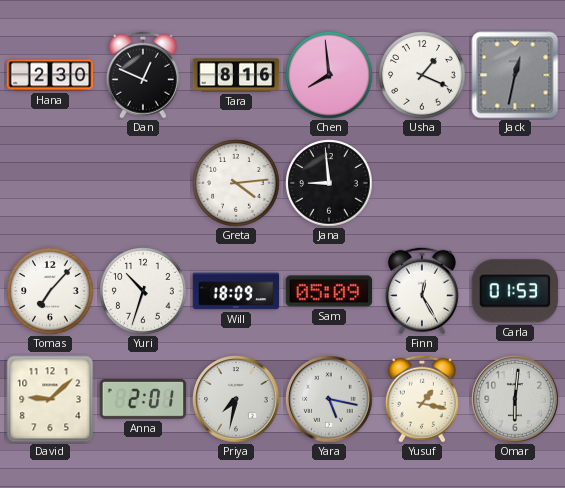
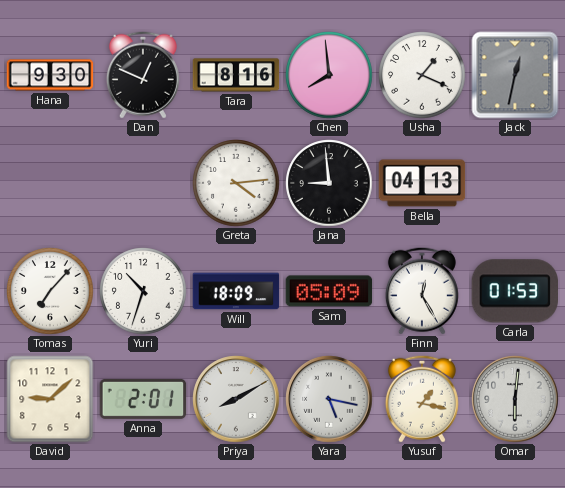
Hana: 2:30 -> 9:30 (50, 75)
Bella: none -> 04:13 (422, 183)
Priya: 7:32 -> 8:10 (236, 399)
